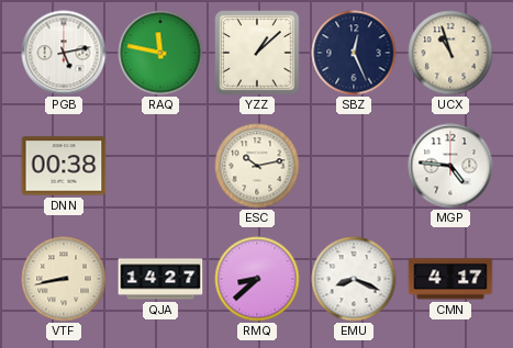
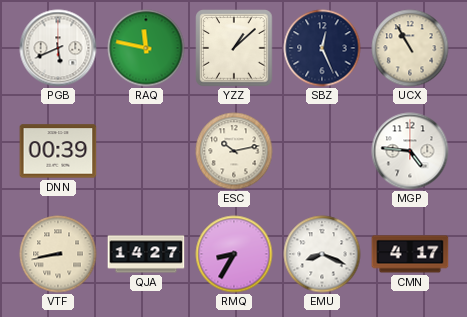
PGB: 5:13 -> 5:41 (58, 48)
UCX: 10:57 -> 10:55 (410, 48)
DNN: 00:38 -> 00:39 (58, 151)
RMQ: 8:38 -> 8:35 (234, 254)
